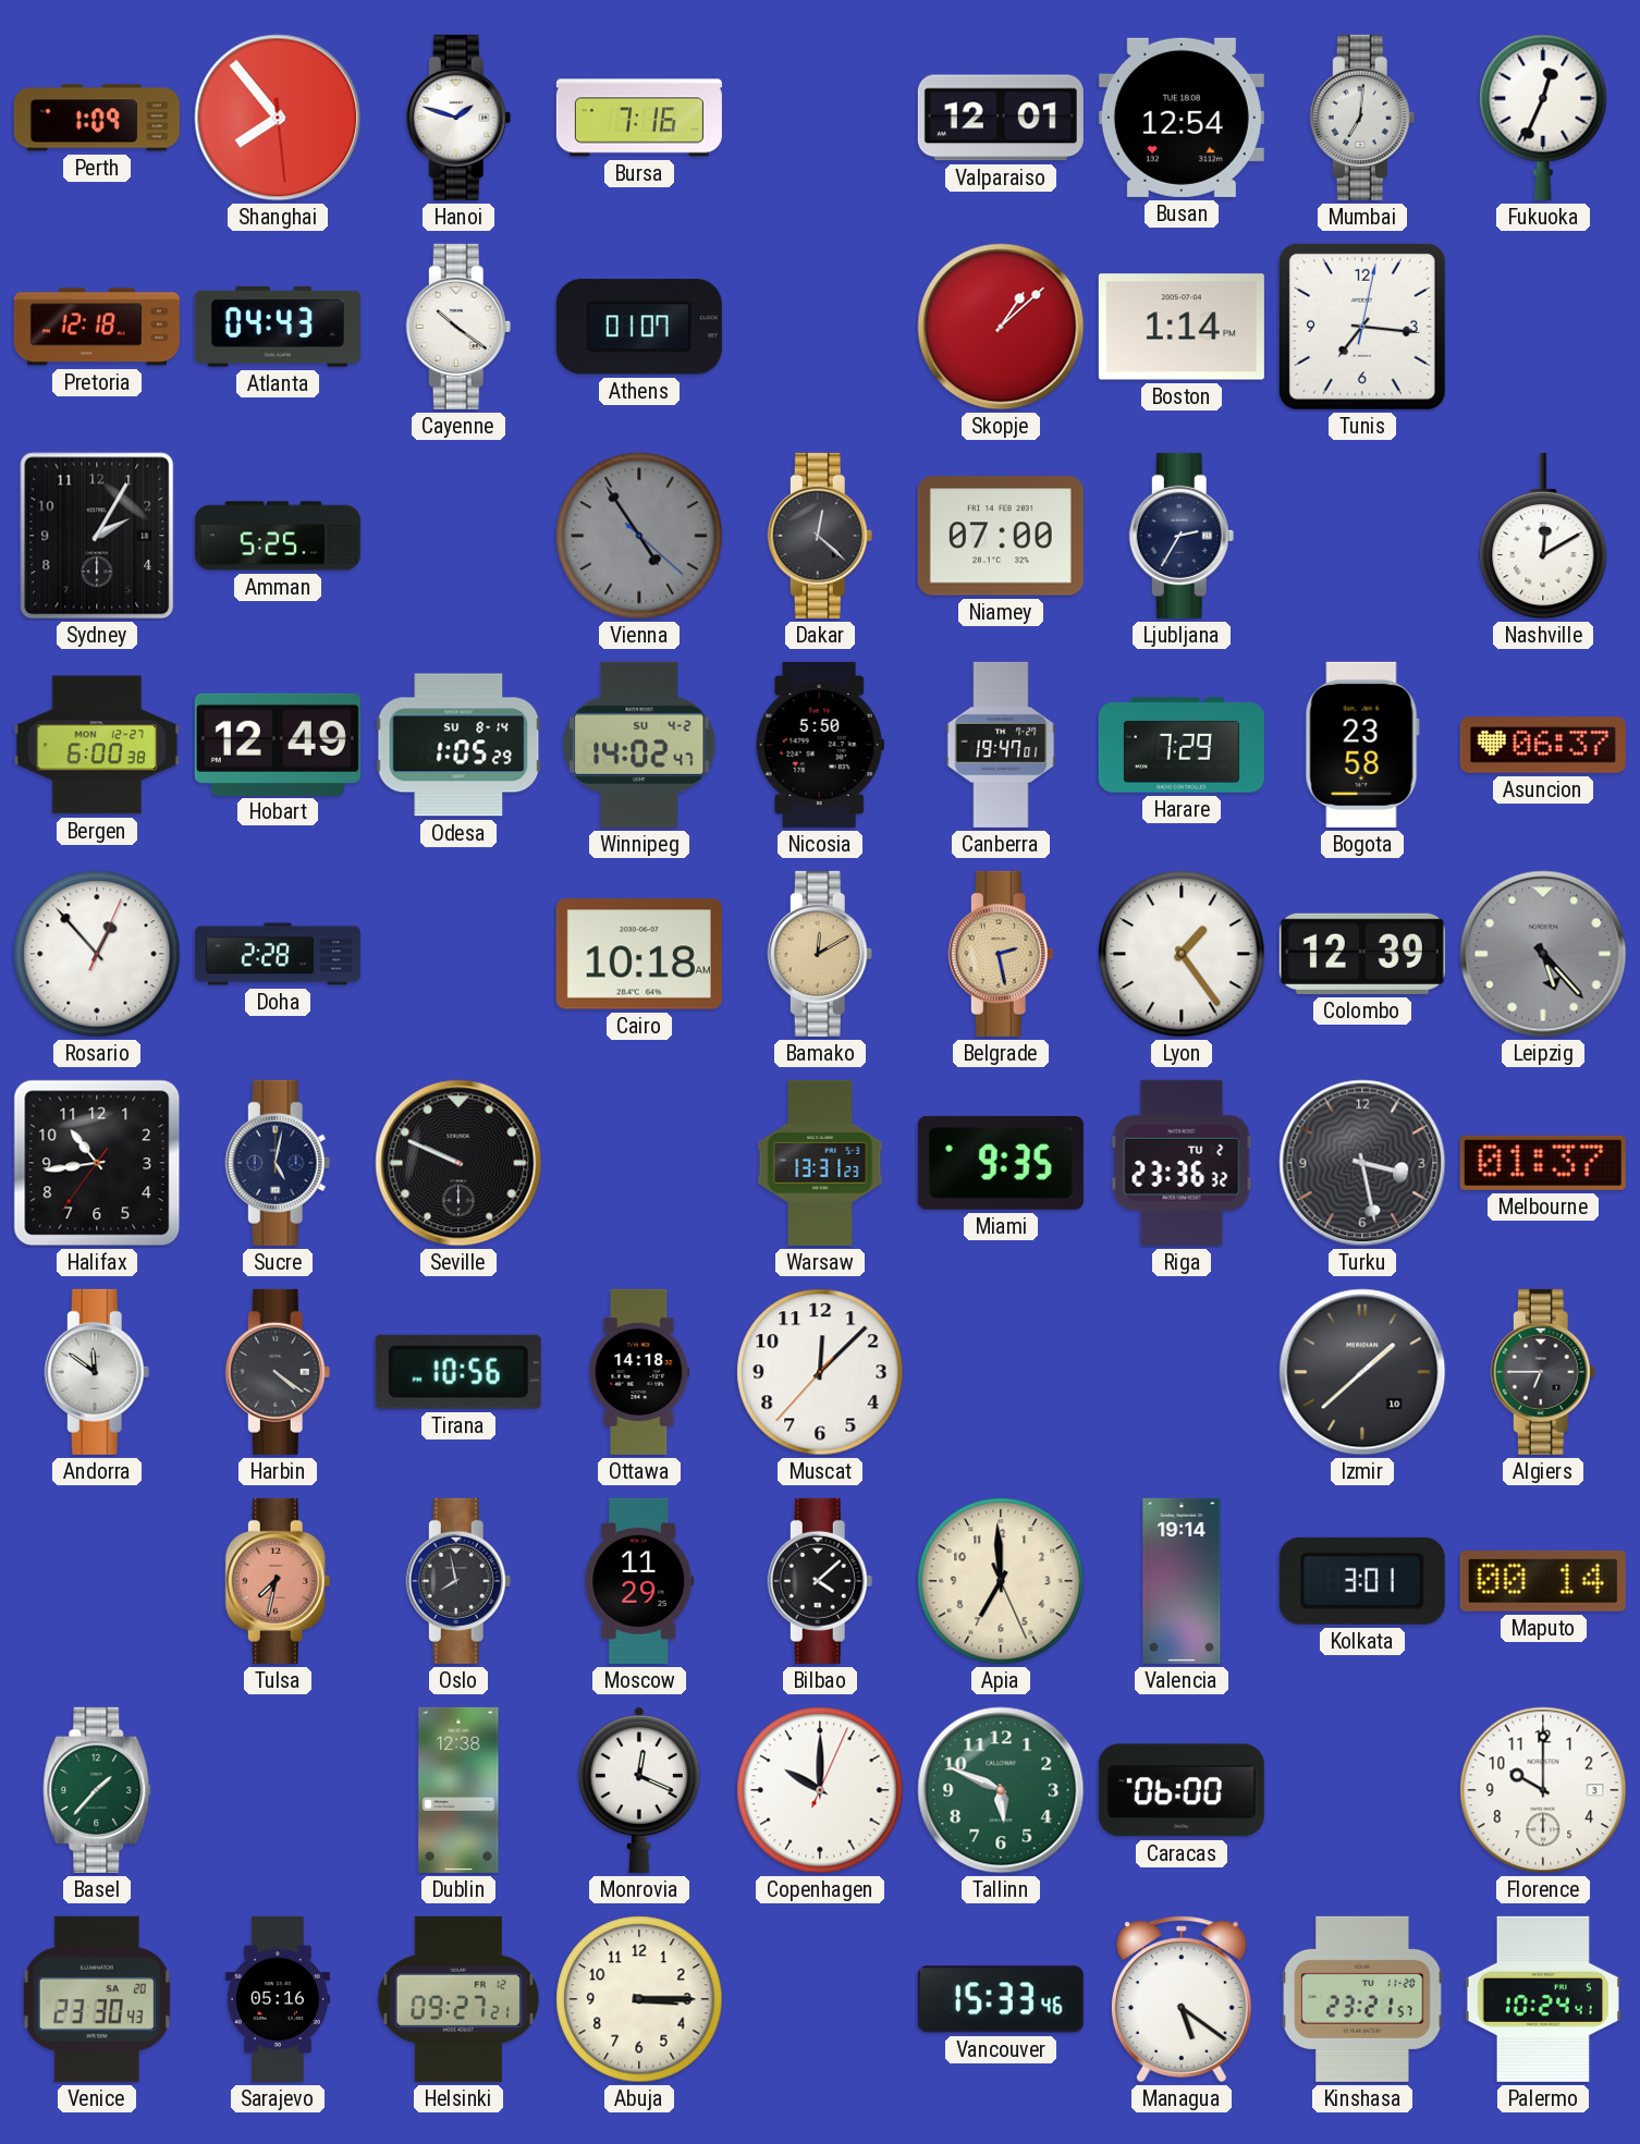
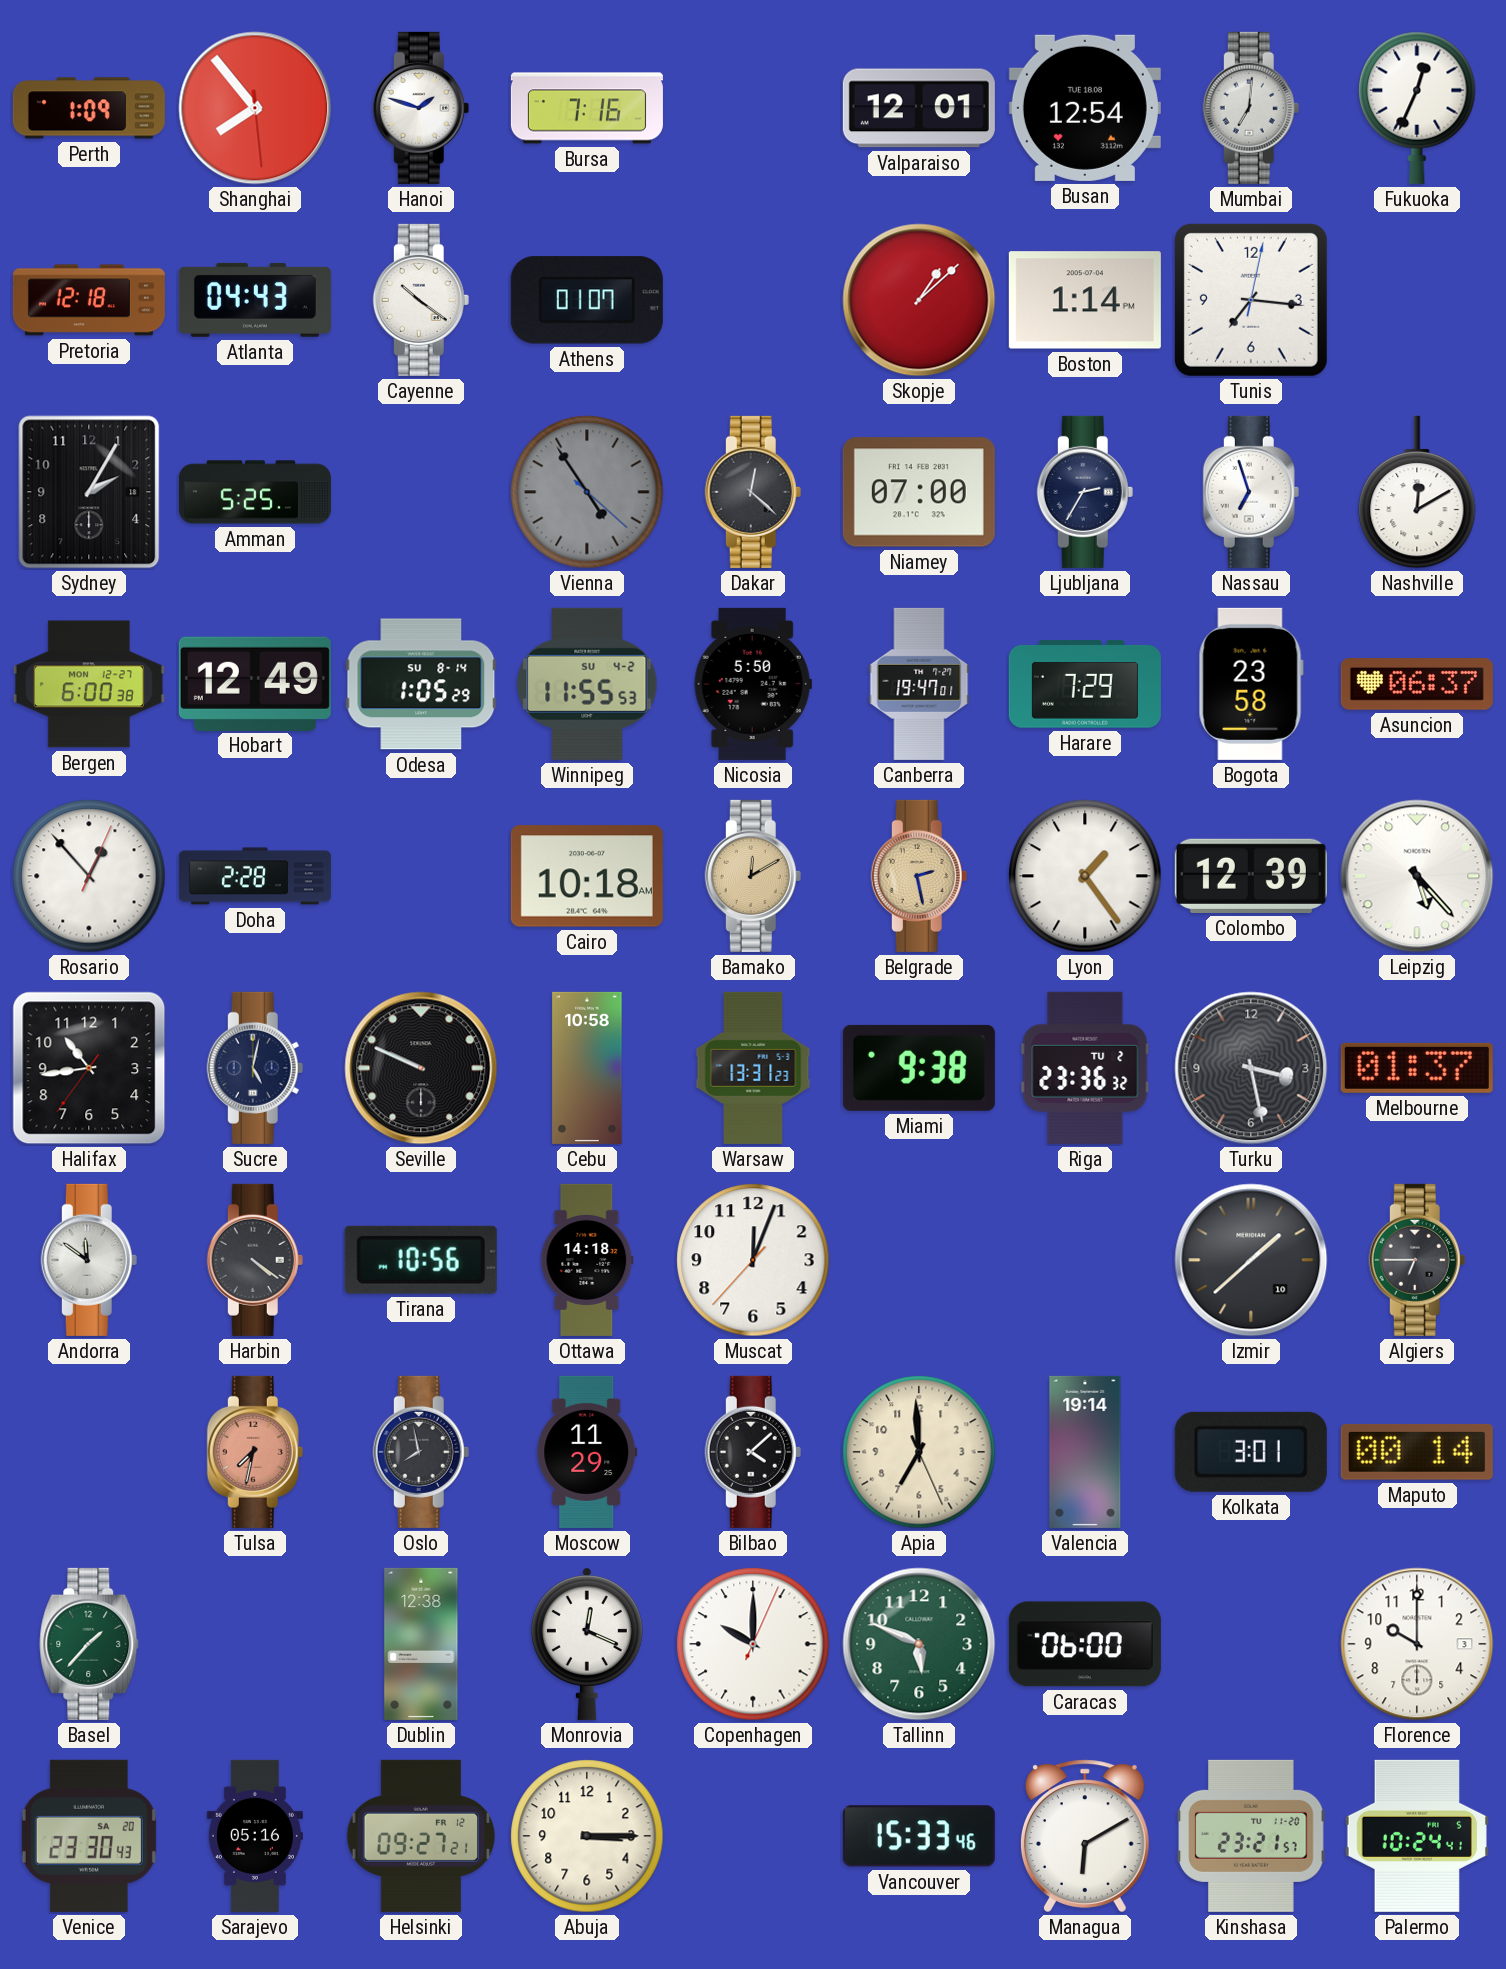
Nassau: none -> 6:57 (1251, 492)
Winnipeg: 14:02 -> 11:55 (587, 684)
Leipzig dial: grey -> white (1417, 876)
Cebu: none -> 10:58 (587, 1068)
Miami: 9:35 -> 9:38 (919, 1068)
Muscat: 12:07 -> 12:03 (753, 1260)
Managua: 5:21 -> 6:10 (1085, 1836)
